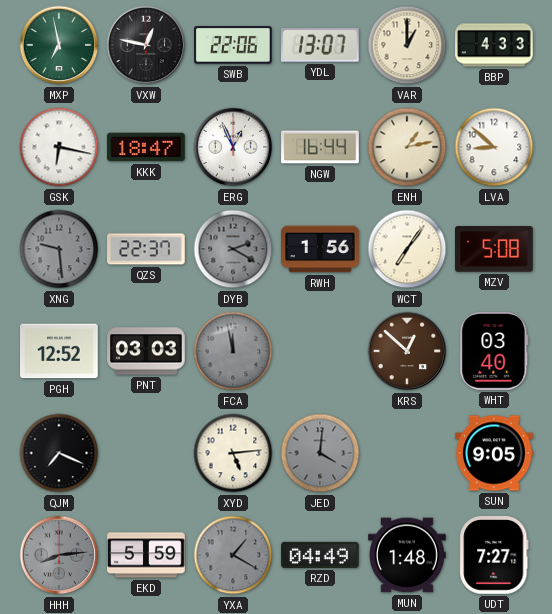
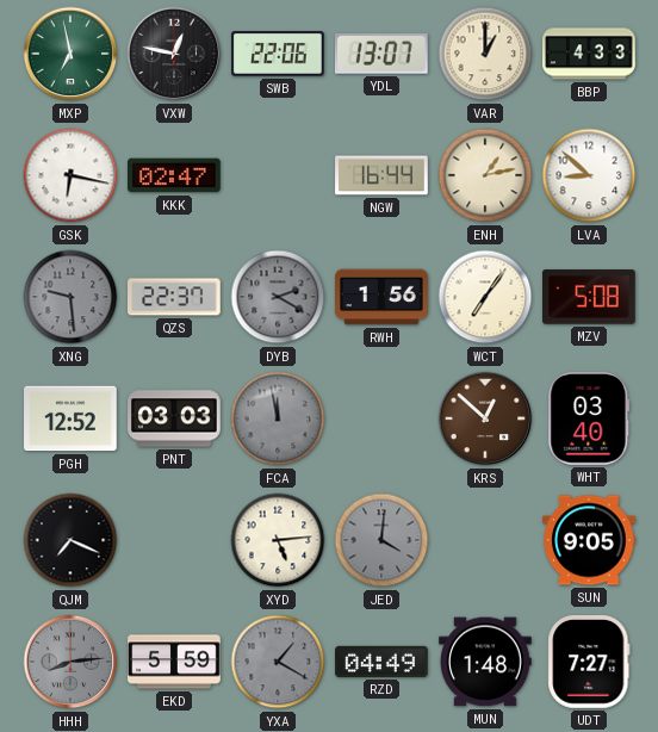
KKK: 18:47 -> 02:47 (175, 175)
ERG: 12:56 -> none (233, 147)
